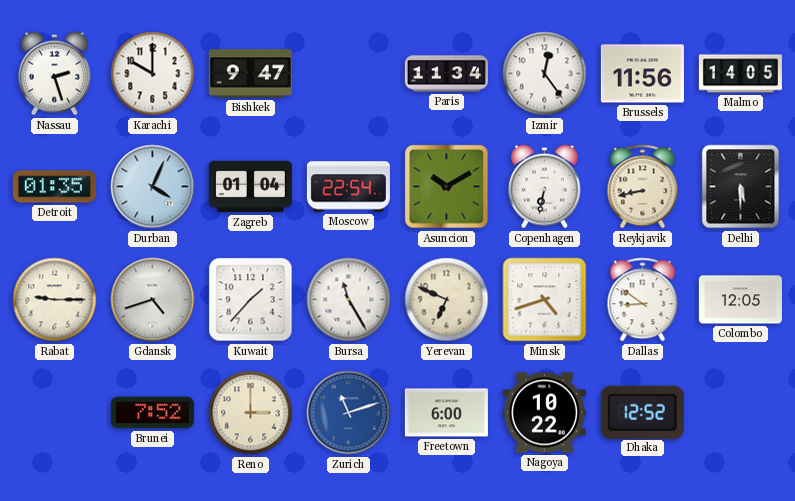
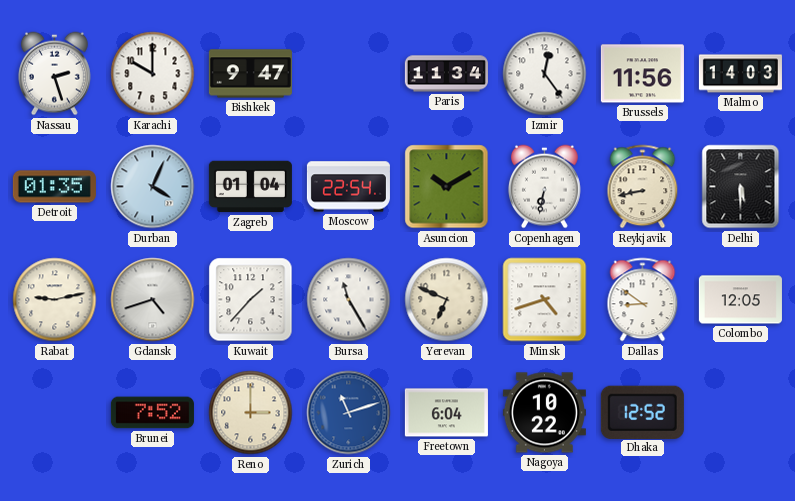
Malmo: 14:05 -> 14:03 (740, 74)
Rabat: 9:15 -> 9:13 (55, 300)
Freetown: 6:00 -> 6:04 (446, 413)
